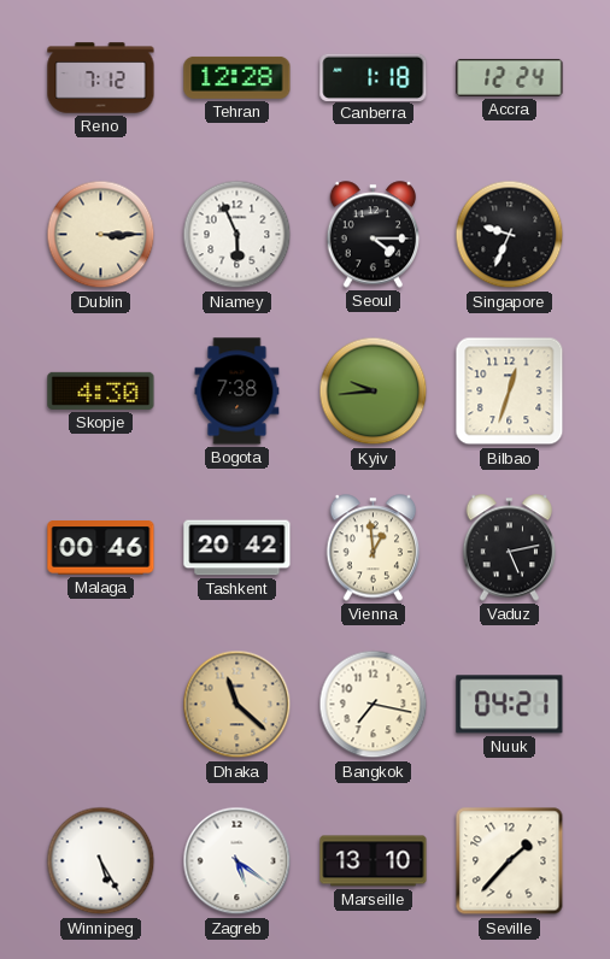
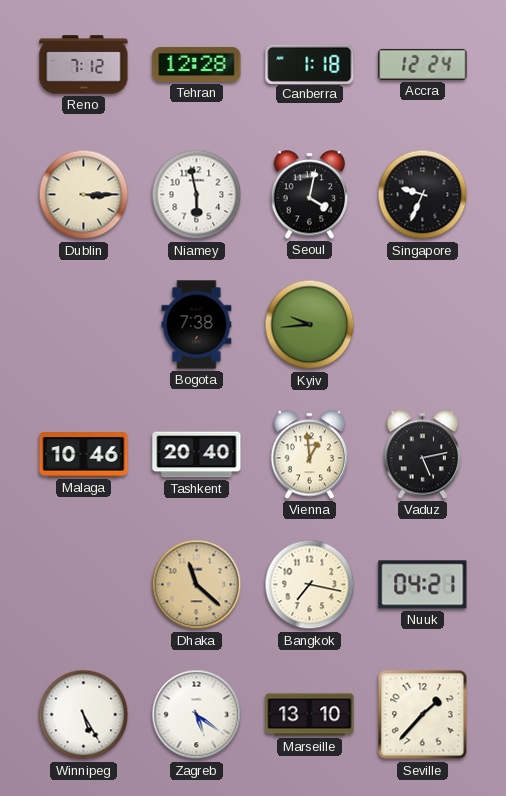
Niamey: 5:56 -> 5:58 (197, 195)
Seoul: 4:15 -> 4:02 (310, 195)
Skopje: 4:30 -> none (101, 390)
Bilbao: 12:33 -> none (510, 392)
Malaga: 00:46 -> 10:46 (84, 455)
Tashkent: 20:42 -> 20:40 (197, 455)
